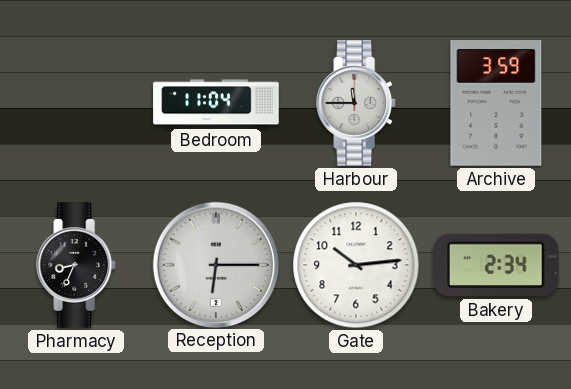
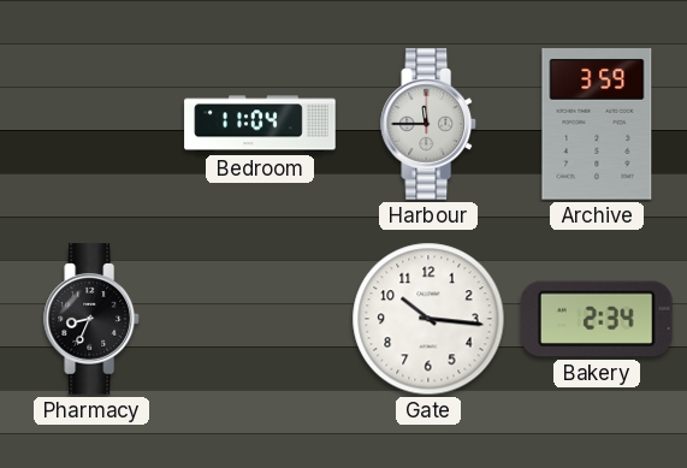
Reception: 6:15 -> none (215, 264)
Gate: 10:14 -> 10:16 (428, 319)
